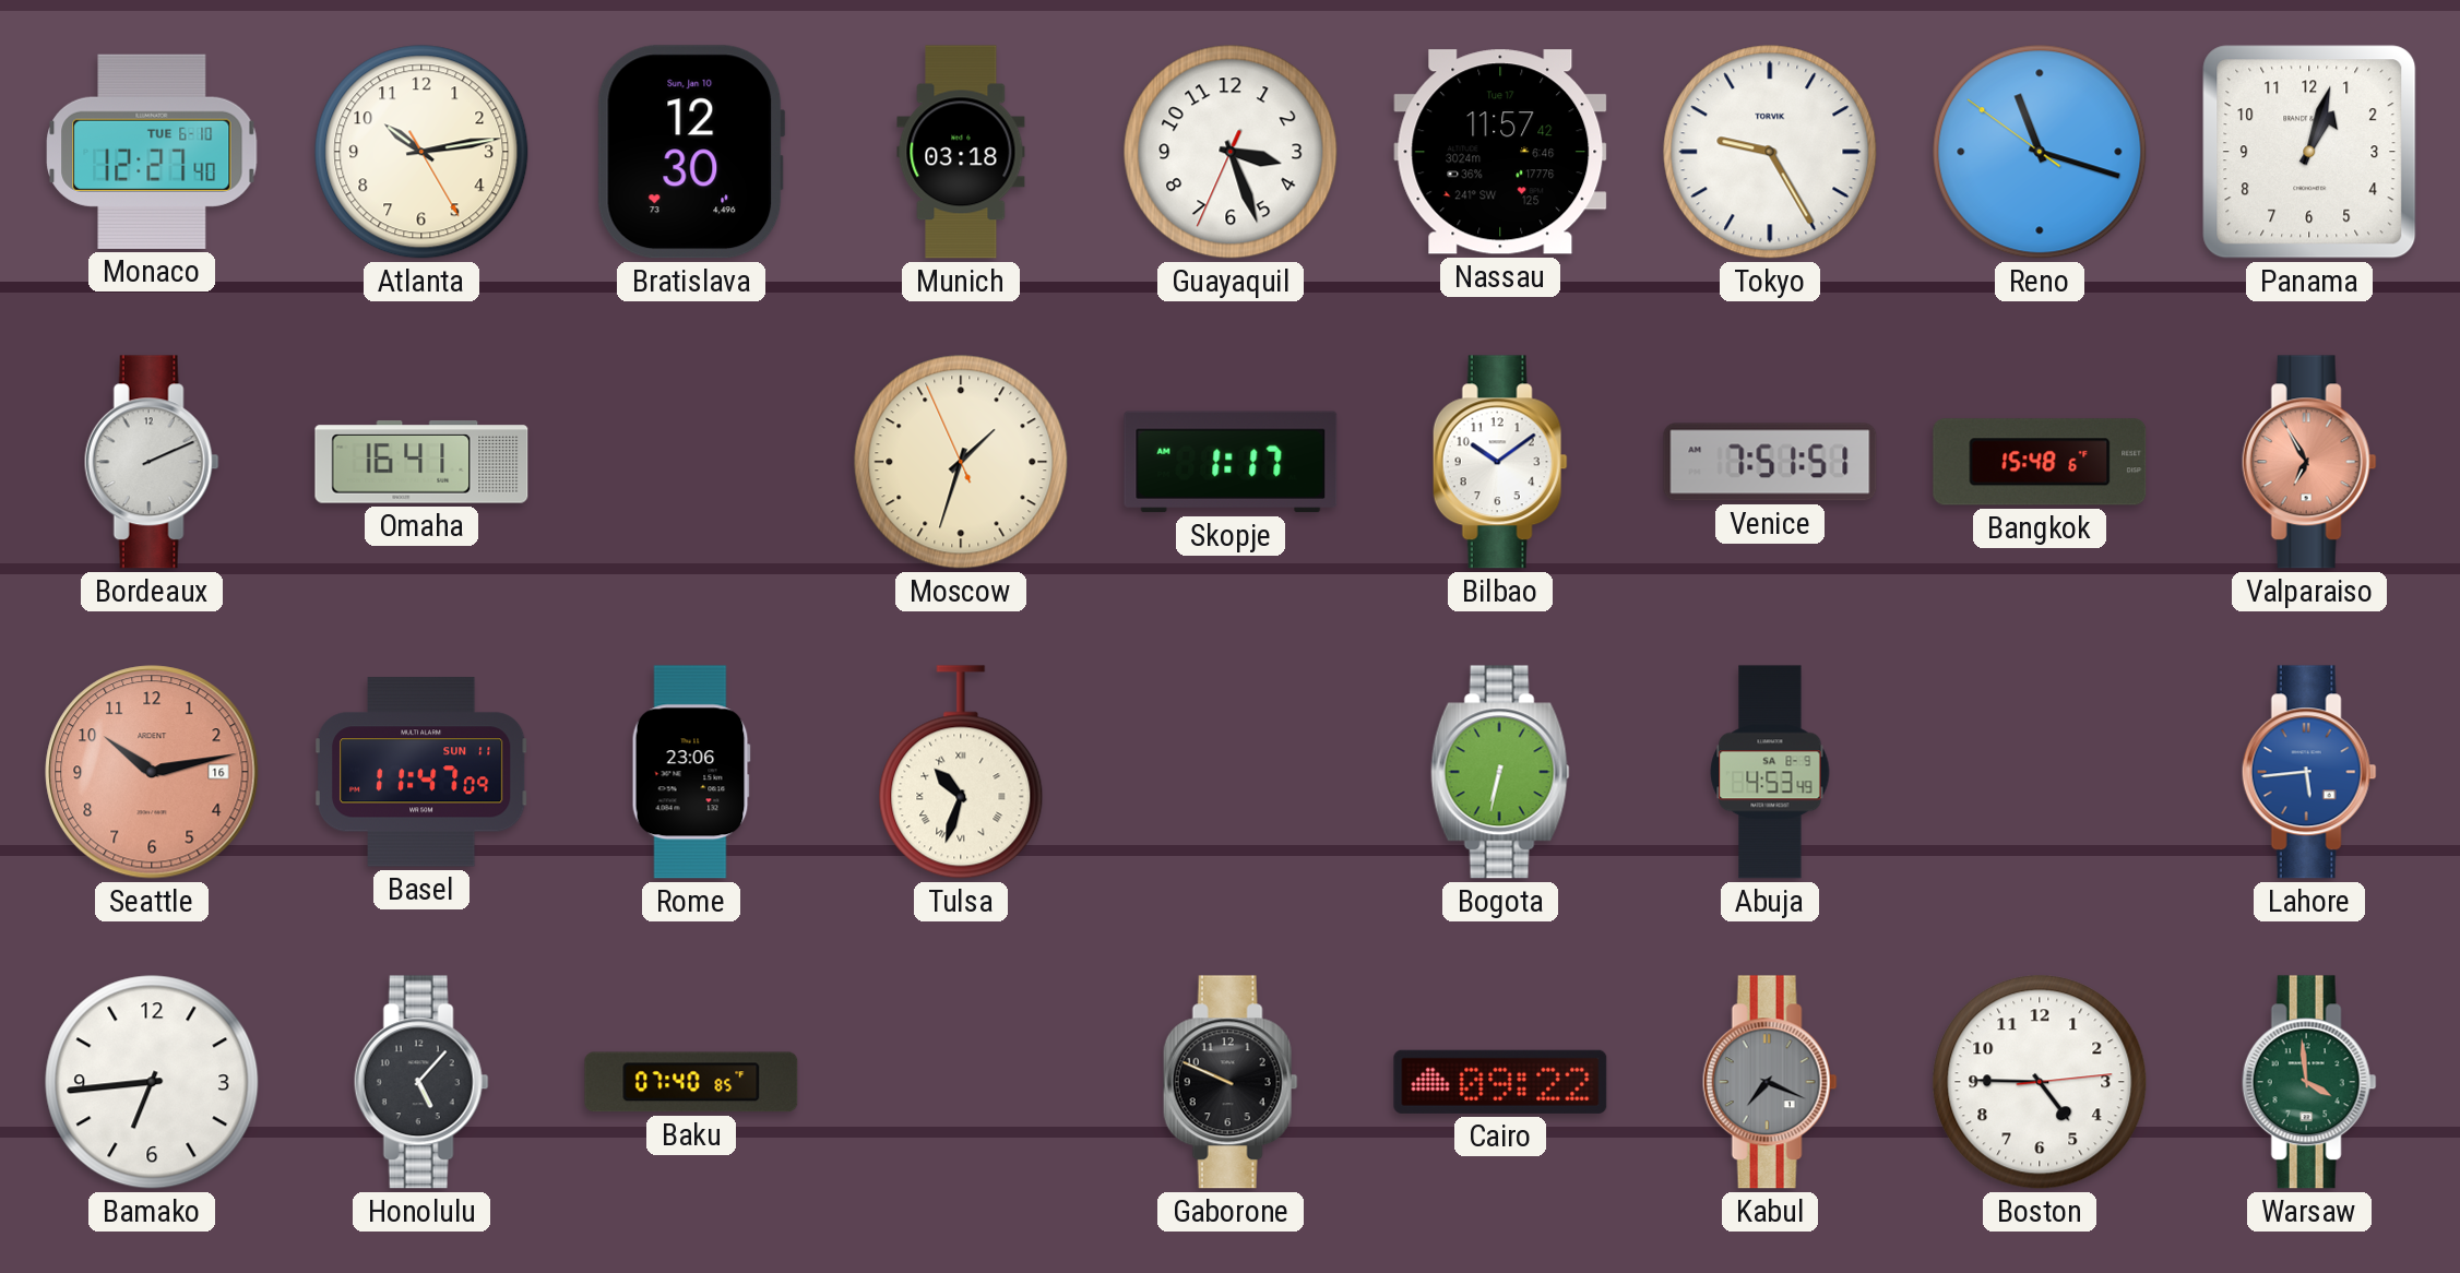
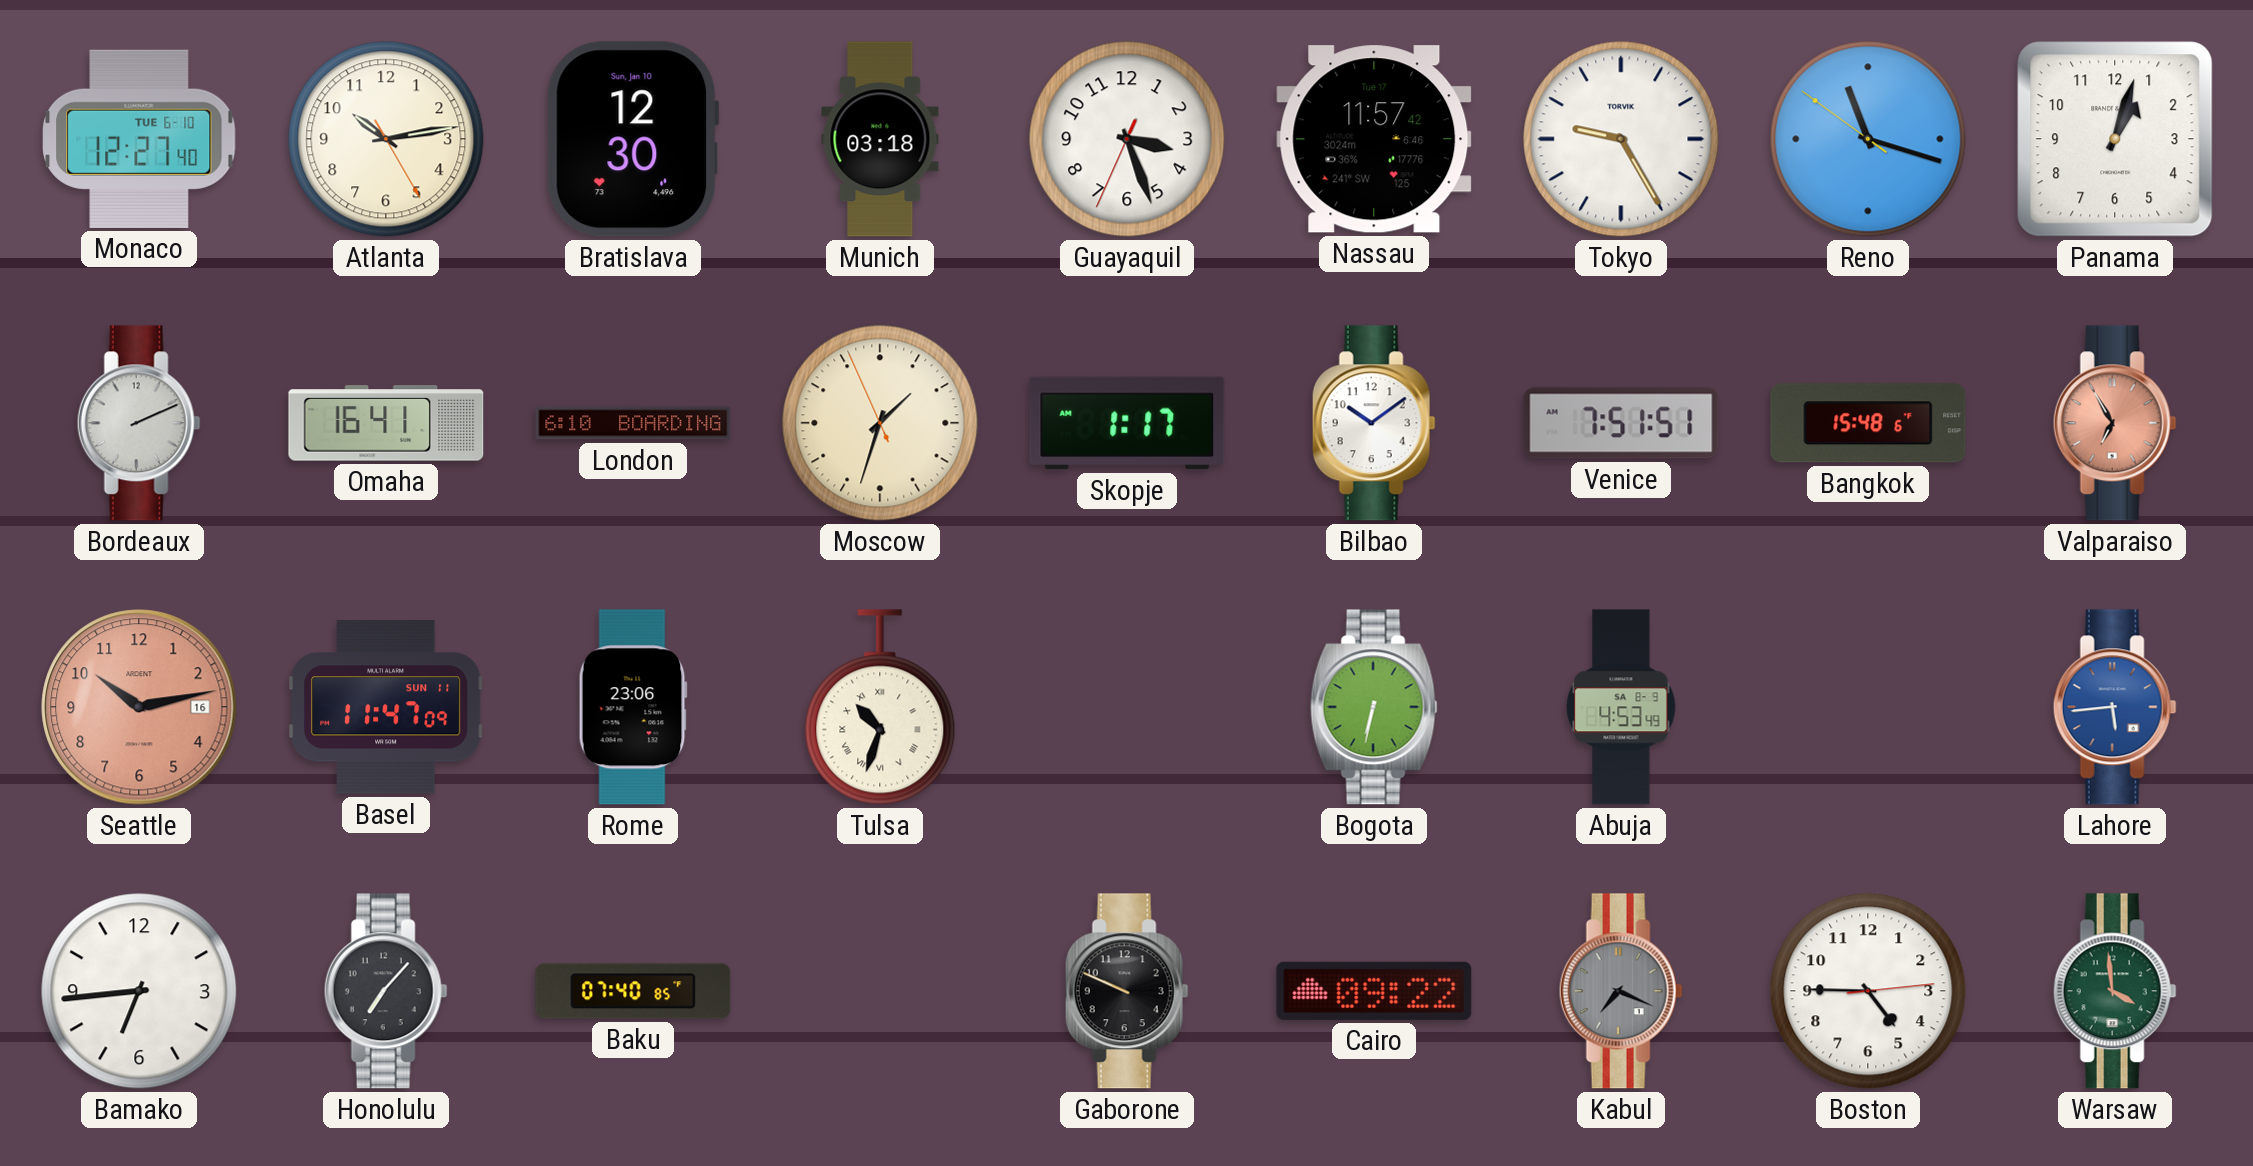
London: none -> 6:10 (633, 423)
Honolulu: 5:07 -> 7:07 (386, 991)
